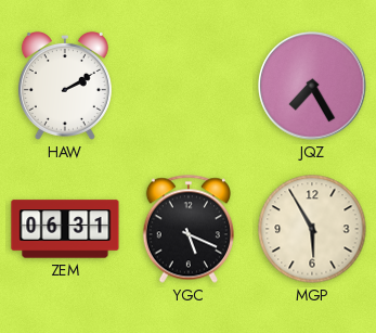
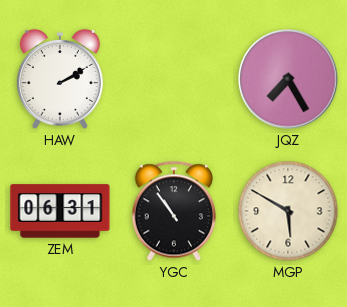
YGC: 5:19 -> 10:54 (173, 211)
MGP: 5:55 -> 5:50 (288, 211)
